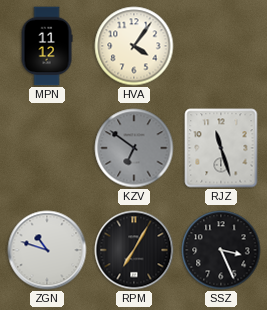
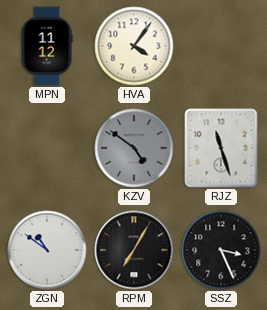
KZV: 6:51 -> 4:51 (134, 148)
ZGN: 10:48 -> 10:51 (47, 250)
